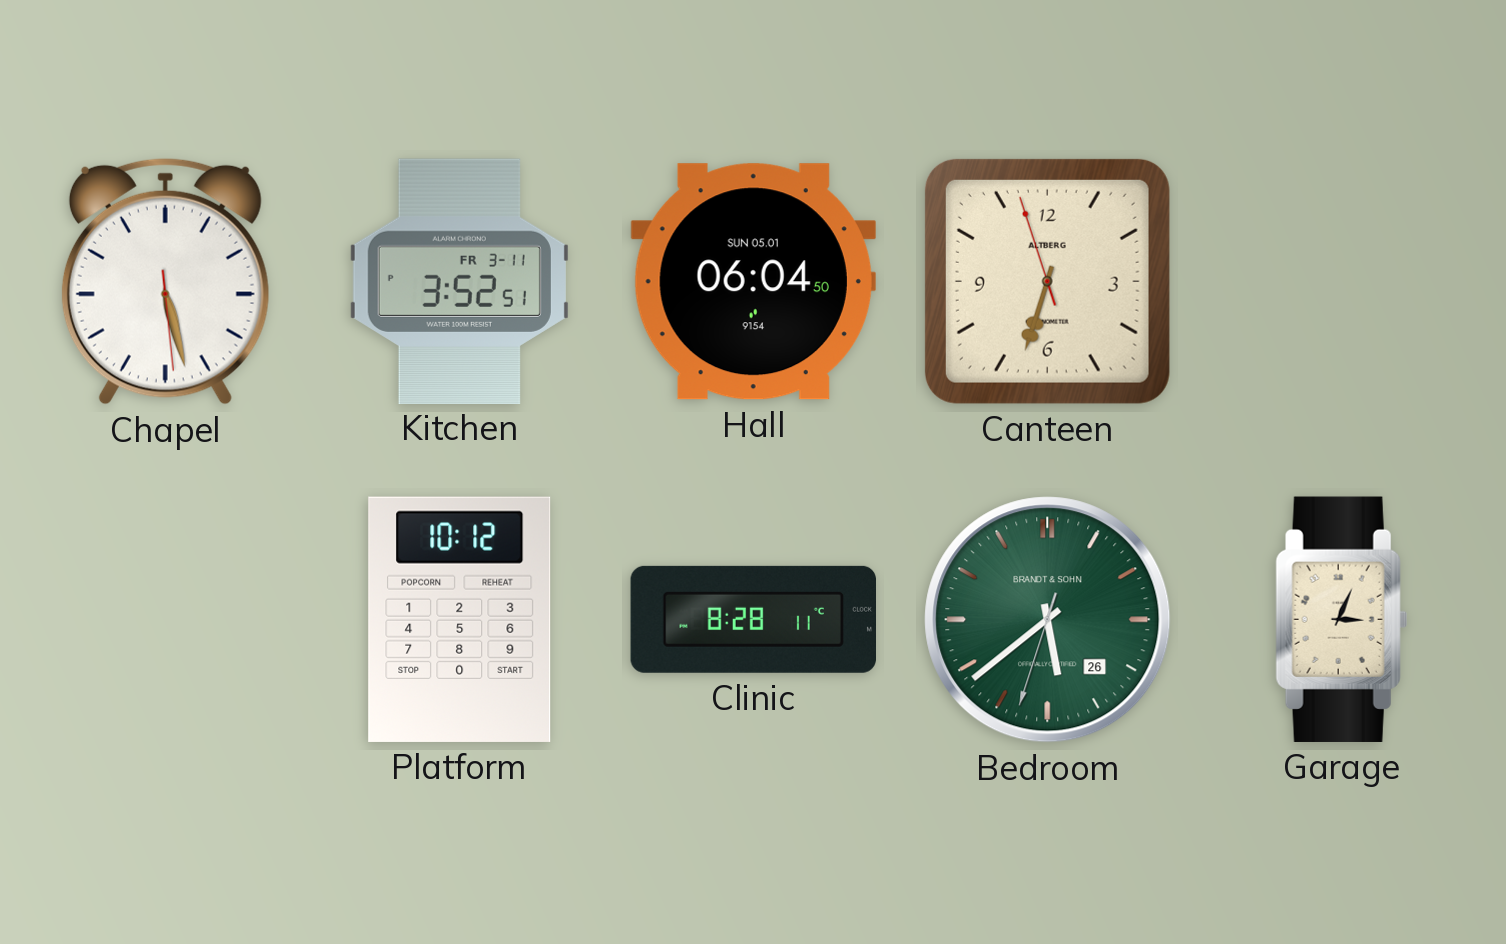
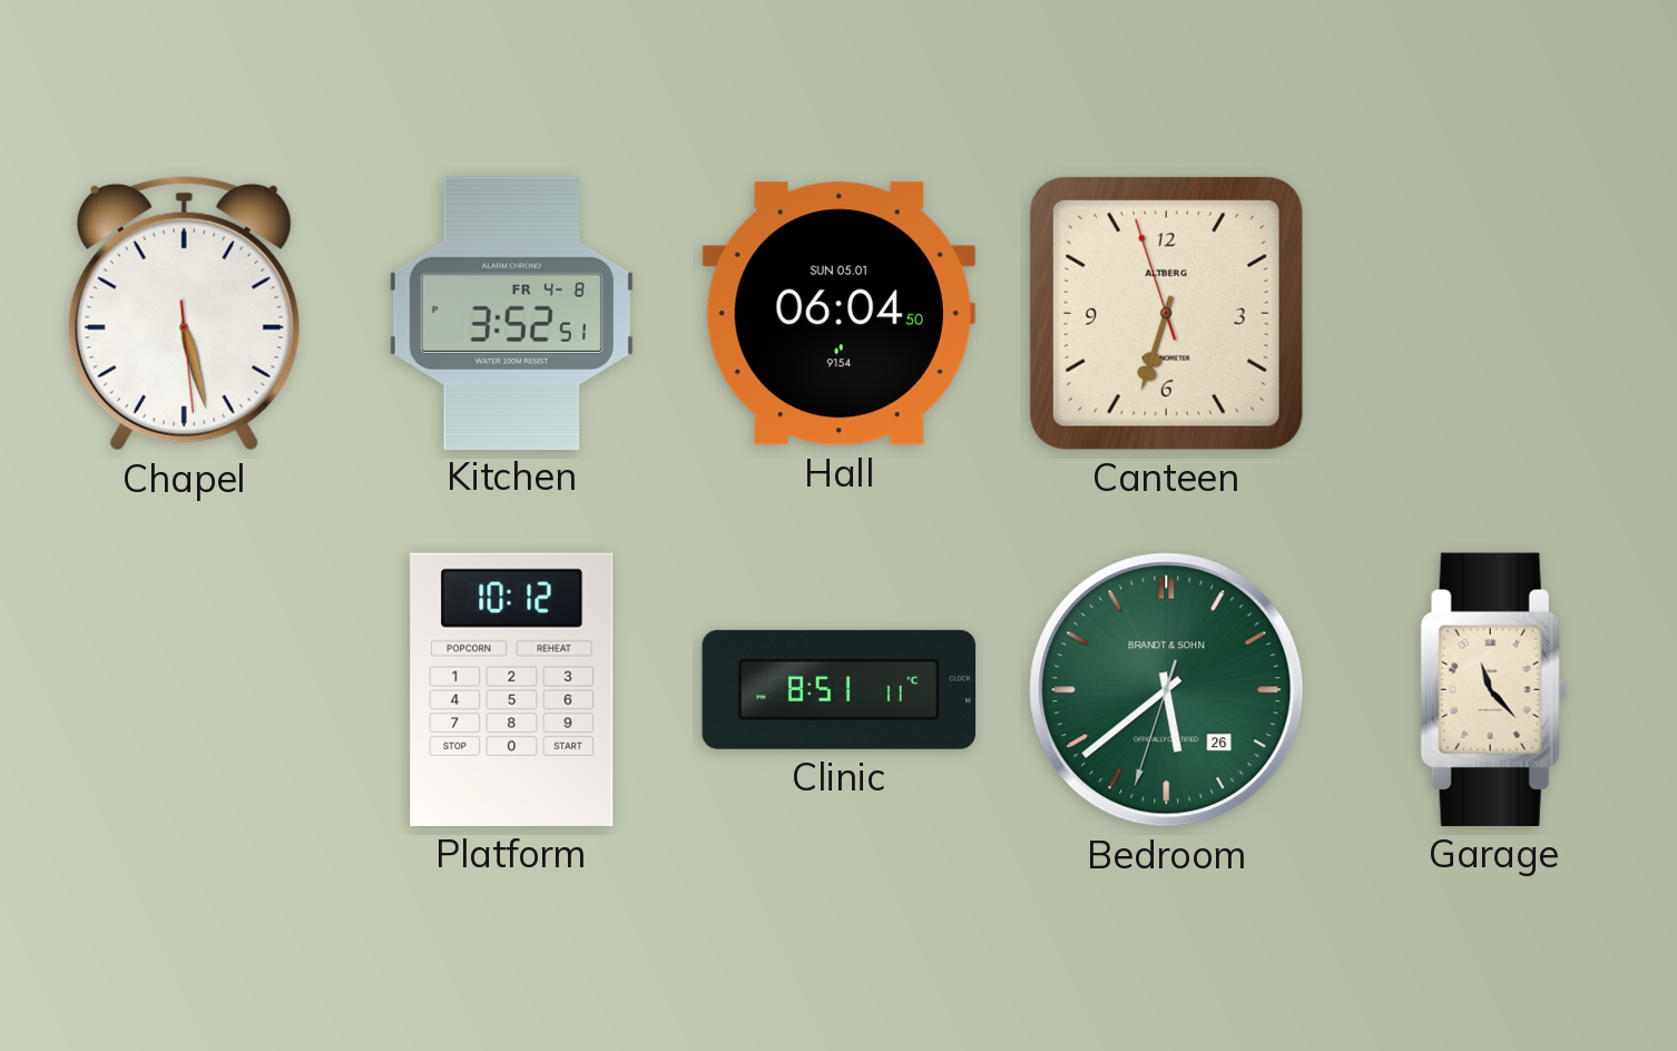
Kitchen date: FR 3-11 -> FR 4-8 (511, 313)
Clinic: 8:28 -> 8:51 (838, 689)
Garage: 3:04 -> 11:23 (1493, 689)
